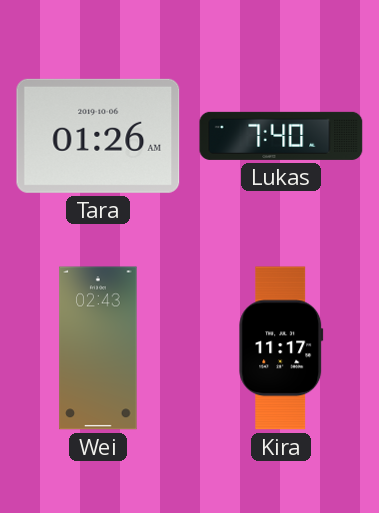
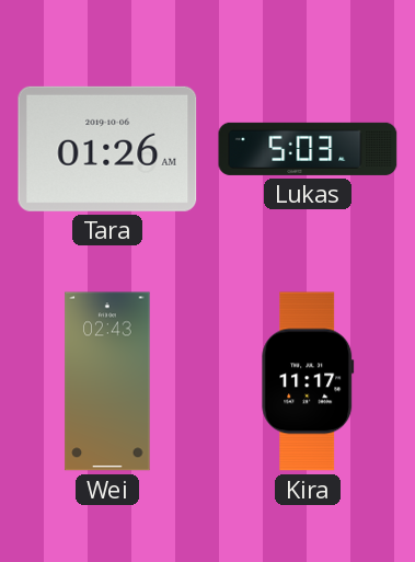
Lukas: 7:40 -> 5:03 (308, 149)
